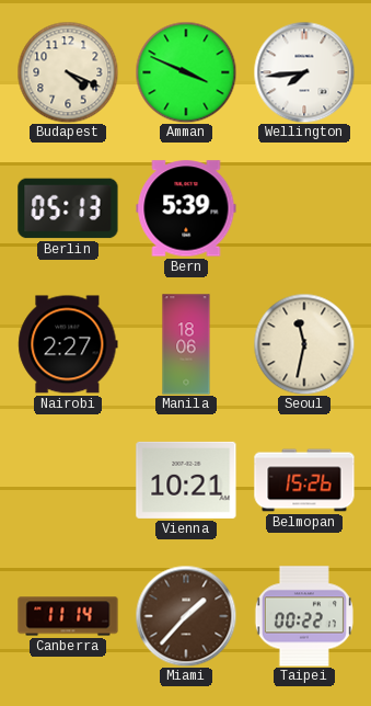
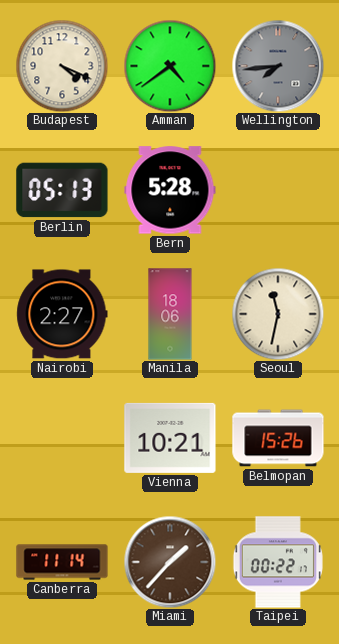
Amman: 3:49 -> 4:39 (170, 66)
Wellington dial: white -> grey (278, 66)
Bern: 5:39 -> 5:28 (170, 190)
